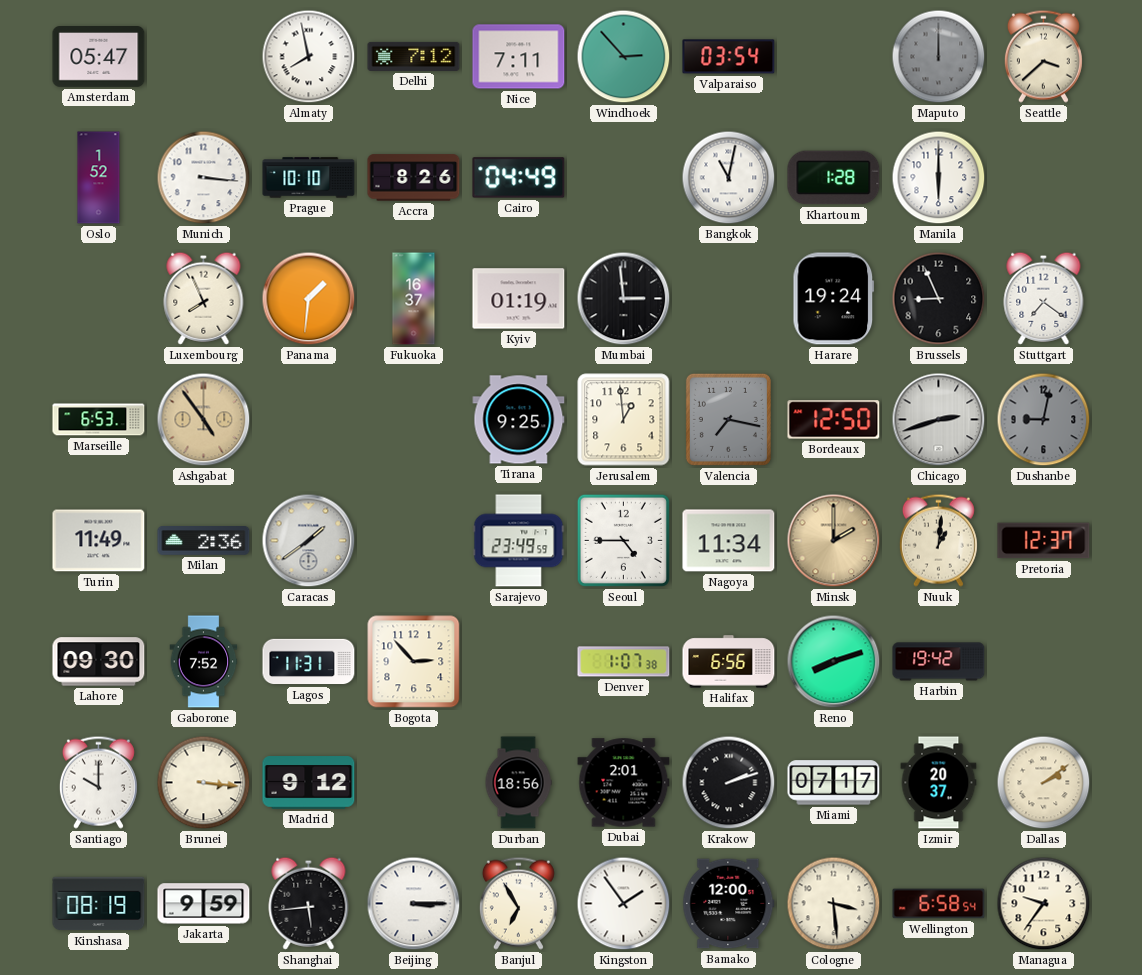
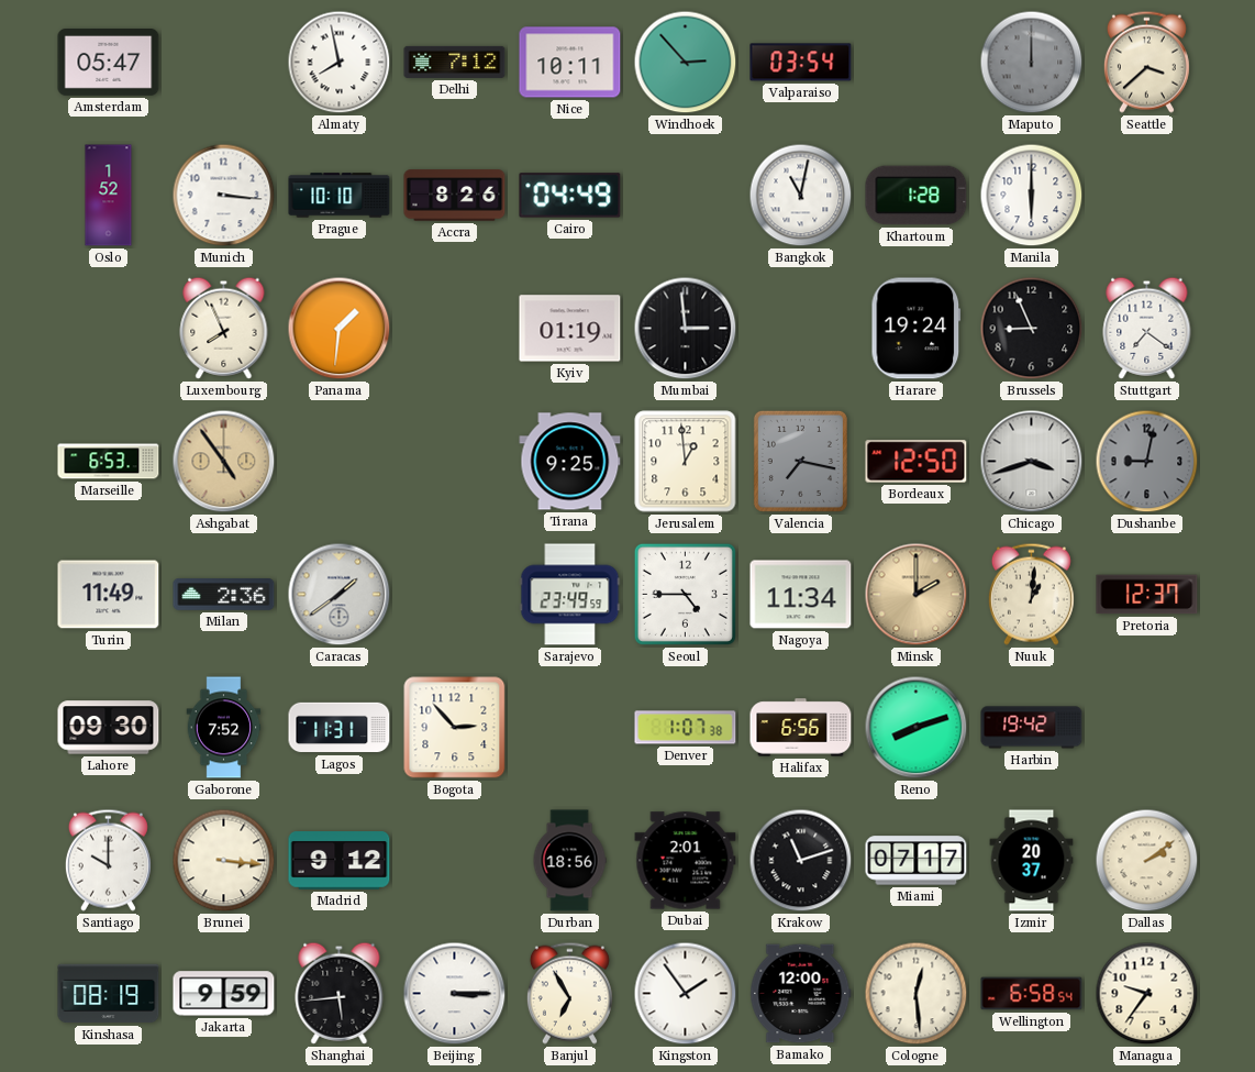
Nice: 7:11 -> 10:11 (570, 63)
Fukuoka: 16:37 -> none (414, 299)
Chicago: 2:42 -> 3:42 (1032, 462)
Krakow: 2:12 -> 11:12 (801, 861)
Cologne: 3:29 -> 12:29 (917, 994)
